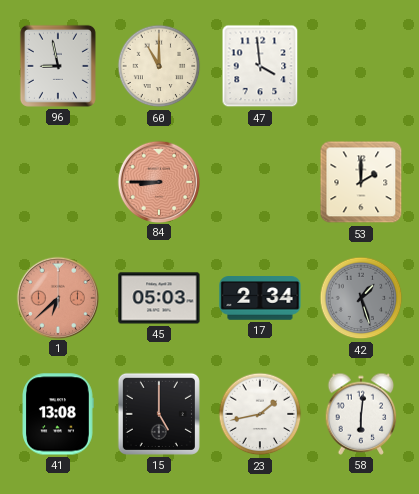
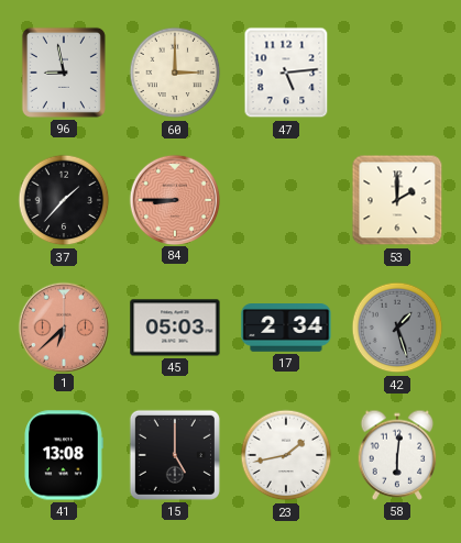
60: 11:00 -> 3:00 (175, 73)
47: 3:59 -> 5:14 (286, 73)
37: none -> 1:37 (64, 200)
